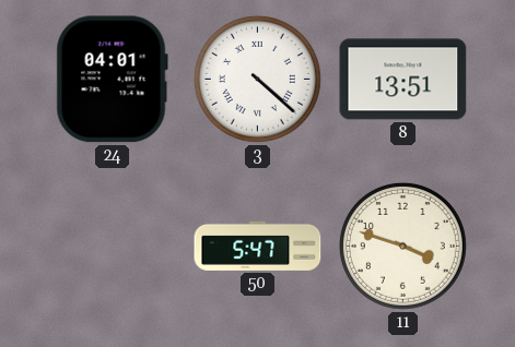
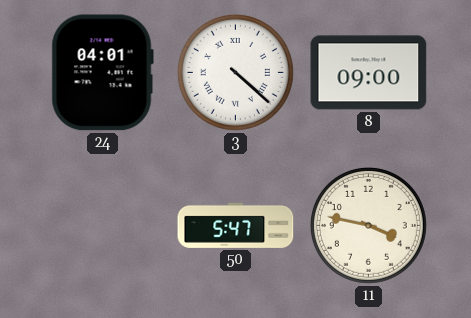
8: 13:51 -> 09:00 (369, 73)
11: 3:48 -> 3:47 (368, 225)
